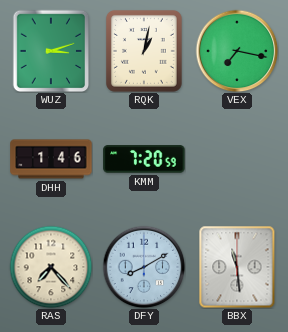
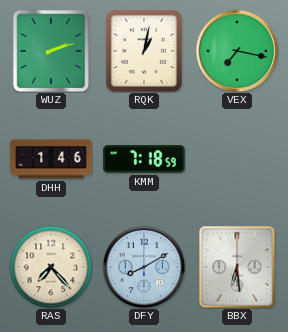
WUZ: 3:12 -> 2:12 (51, 51)
KMM: 7:20 -> 7:18 (144, 159)
BBX: 11:29 -> 6:29 (237, 267)
